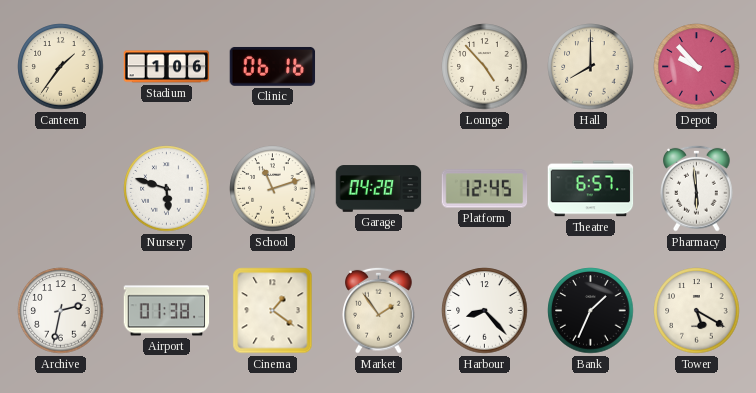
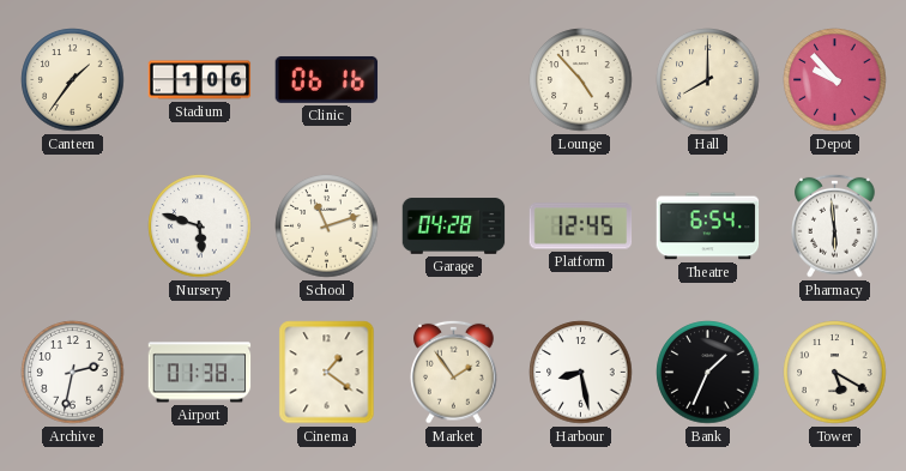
Theatre: 6:57 -> 6:54 (708, 227)
Harbour: 8:23 -> 8:28 (581, 373)
